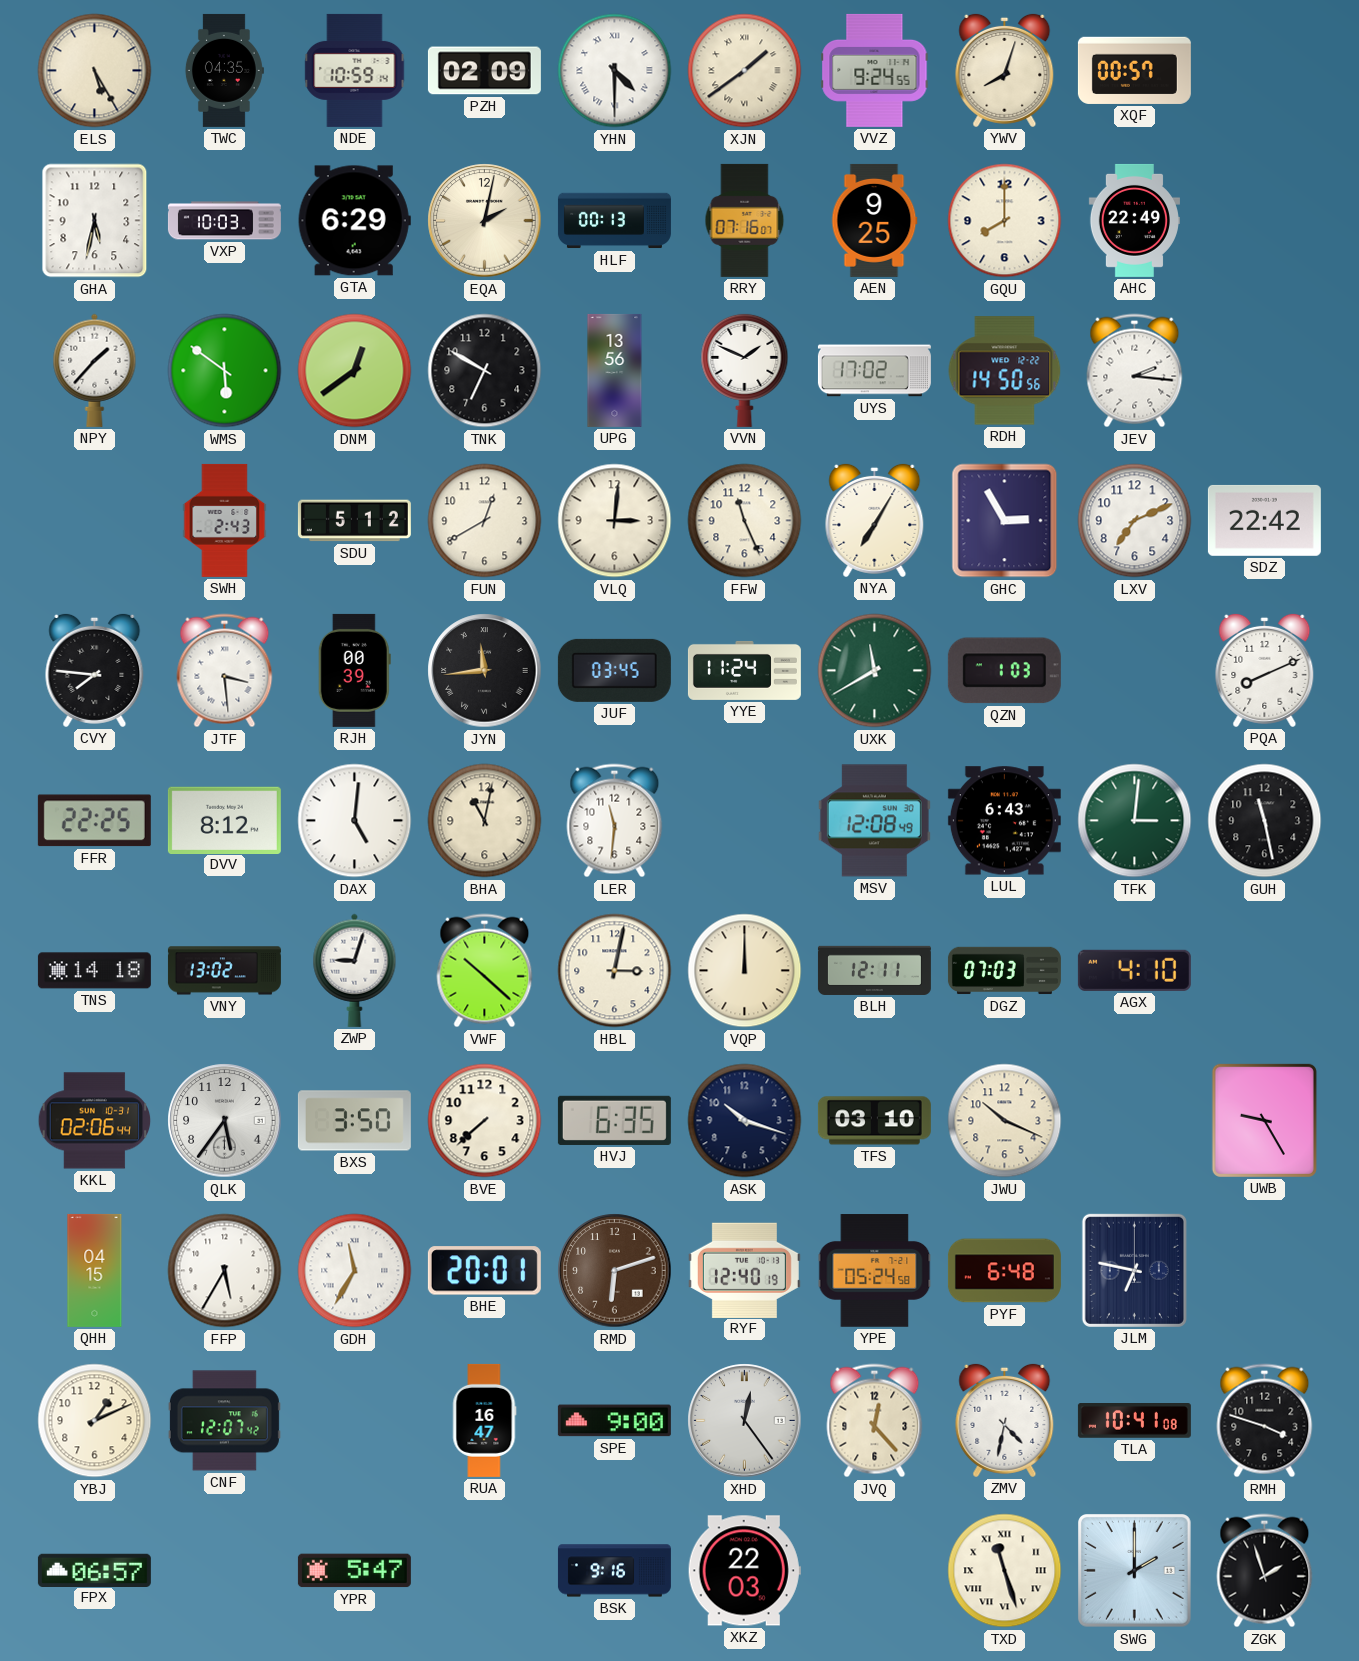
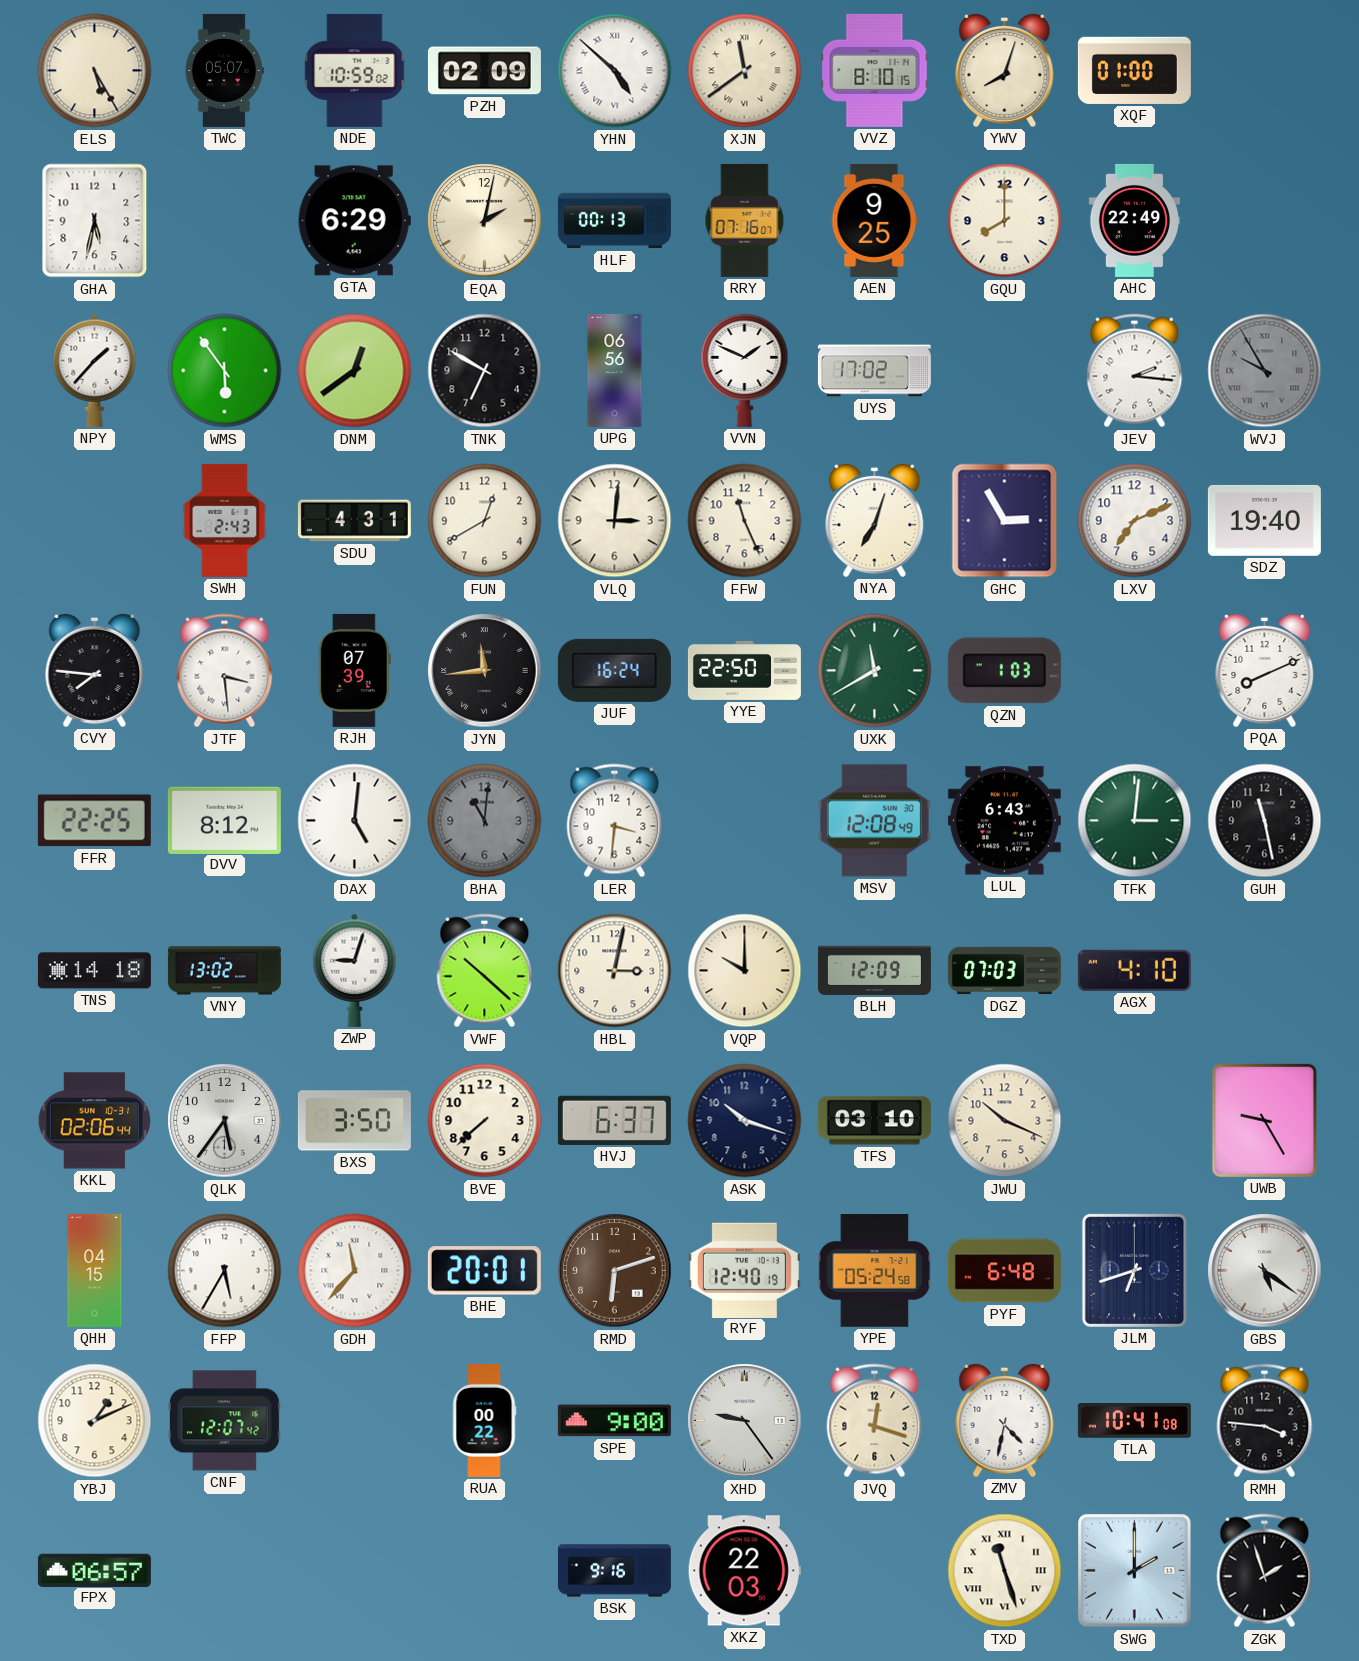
TWC: 04:35 -> 05:07 (224, 70)
NDE: 10:59:14 -> 10:59:02 (355, 70)
YHN: 4:30 -> 4:52 (615, 71)
XJN: 1:39 -> 11:39 (745, 71)
VVZ: 9:24 -> 8:10 (875, 70)
XQF: 00:57 -> 01:00 (1134, 70)
VXP: 10:03 -> none (224, 221)
WMS: 5:51 -> 5:54 (225, 371)
UPG: 13:56 -> 06:56 (615, 370)
RDH: 14:50 -> none (1005, 371)
WVJ: none -> 9:55 (1265, 371)
SDU: 5:12 -> 4:31 (354, 521)
NYA: 7:05 -> 7:03 (875, 520)
SDZ: 22:42 -> 19:40 (1264, 520)
RJH: 00:39 -> 07:39 (354, 670)
JUF: 03:45 -> 16:24 (614, 670)
YYE: 11:24 -> 22:50 (744, 670)
BHA: 11:02 -> 11:01 (485, 821)
BHA dial: cream -> grey (485, 821)
LER: 11:31 -> 3:31 (615, 821)
VQP: 12:00 -> 10:00 (745, 971)
BLH: 12:11 -> 12:09 (874, 970)
HVJ: 6:35 -> 6:37 (614, 1120)
GDH: 11:35 -> 11:37 (355, 1271)
JLM: 6:47 -> 6:42 (1134, 1270)
GBS: none -> 5:21 (1265, 1271)
RUA: 16:47 -> 00:22 (484, 1420)
XHD: 12:24 -> 9:24 (745, 1421)
JVQ: 12:23 -> 12:18 (875, 1421)
RMH: 3:48 -> 3:46 (1265, 1421)
YPR: 5:47 -> none (354, 1571)
